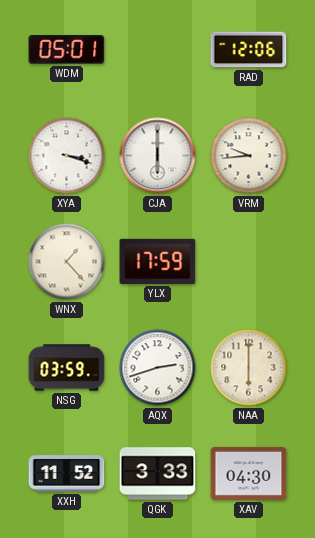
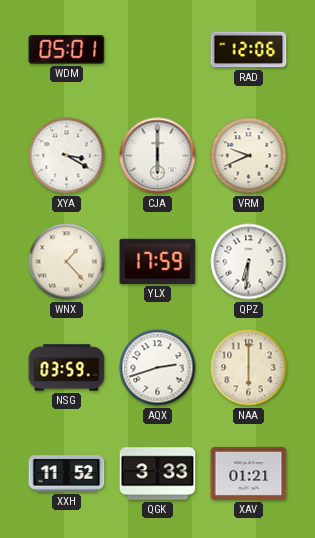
XYA: 3:18 -> 3:20 (67, 156)
VRM: 9:44 -> 9:41 (249, 156)
QPZ: none -> 6:31 (249, 262)
XAV: 04:30 -> 01:21 (249, 473)
